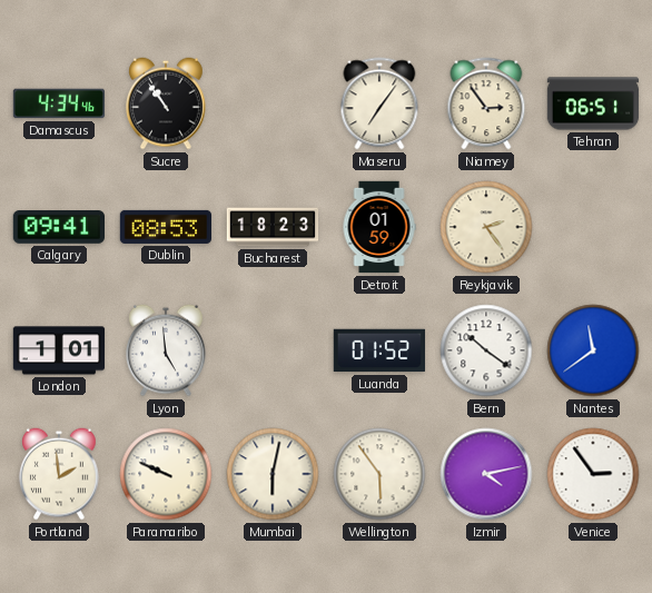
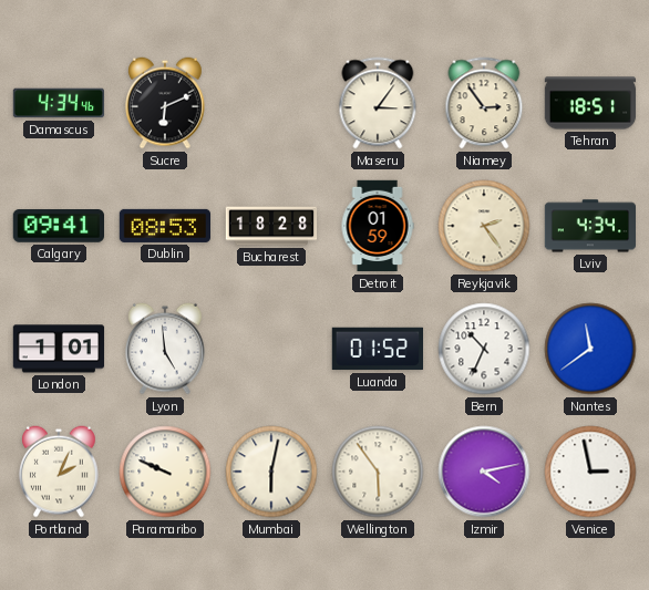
Sucre: 10:54 -> 6:11 (166, 103)
Maseru: 7:06 -> 3:06 (378, 103)
Tehran: 06:51 -> 18:51 (590, 103)
Bucharest: 18:23 -> 18:28 (271, 226)
Lviv: none -> 4:34 (590, 226)
Bern: 10:21 -> 10:34 (484, 349)
Portland: 1:59 -> 2:04 (60, 472)
Venice: 2:54 -> 2:58 (590, 472)
